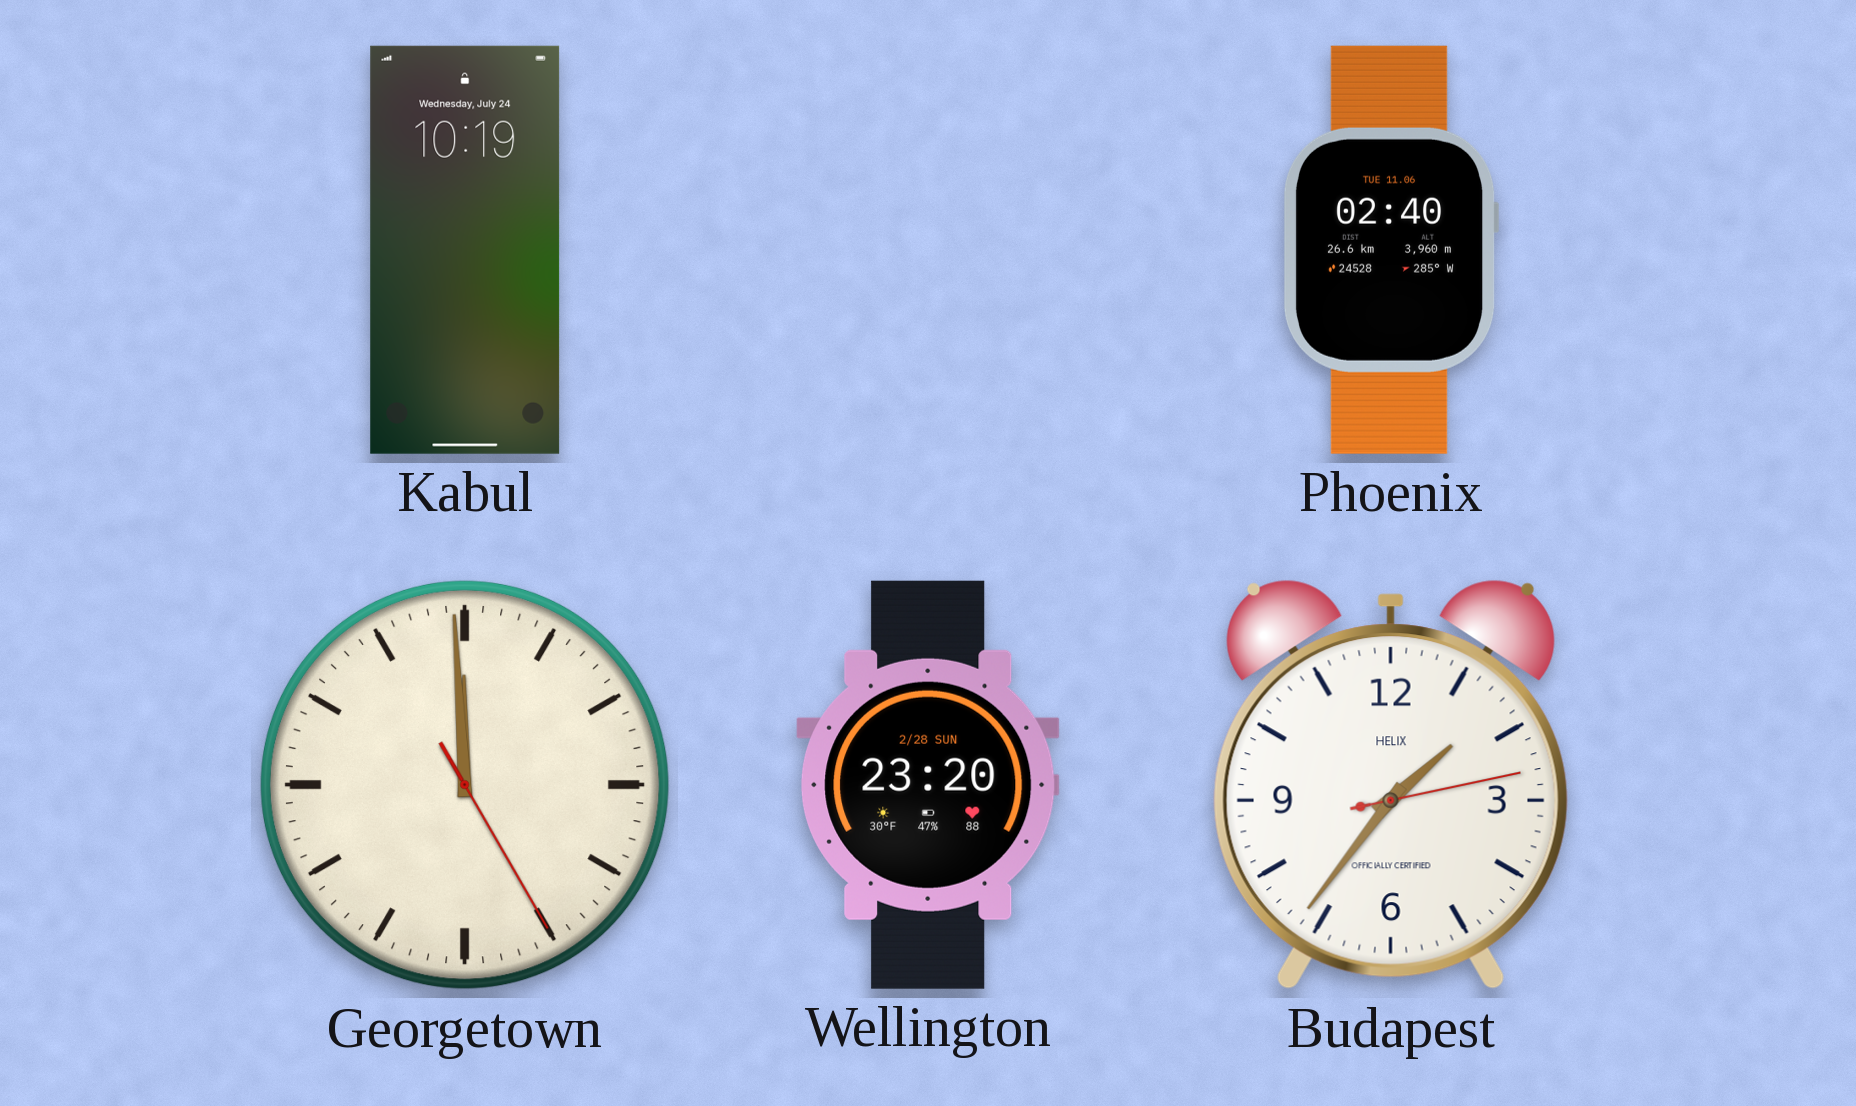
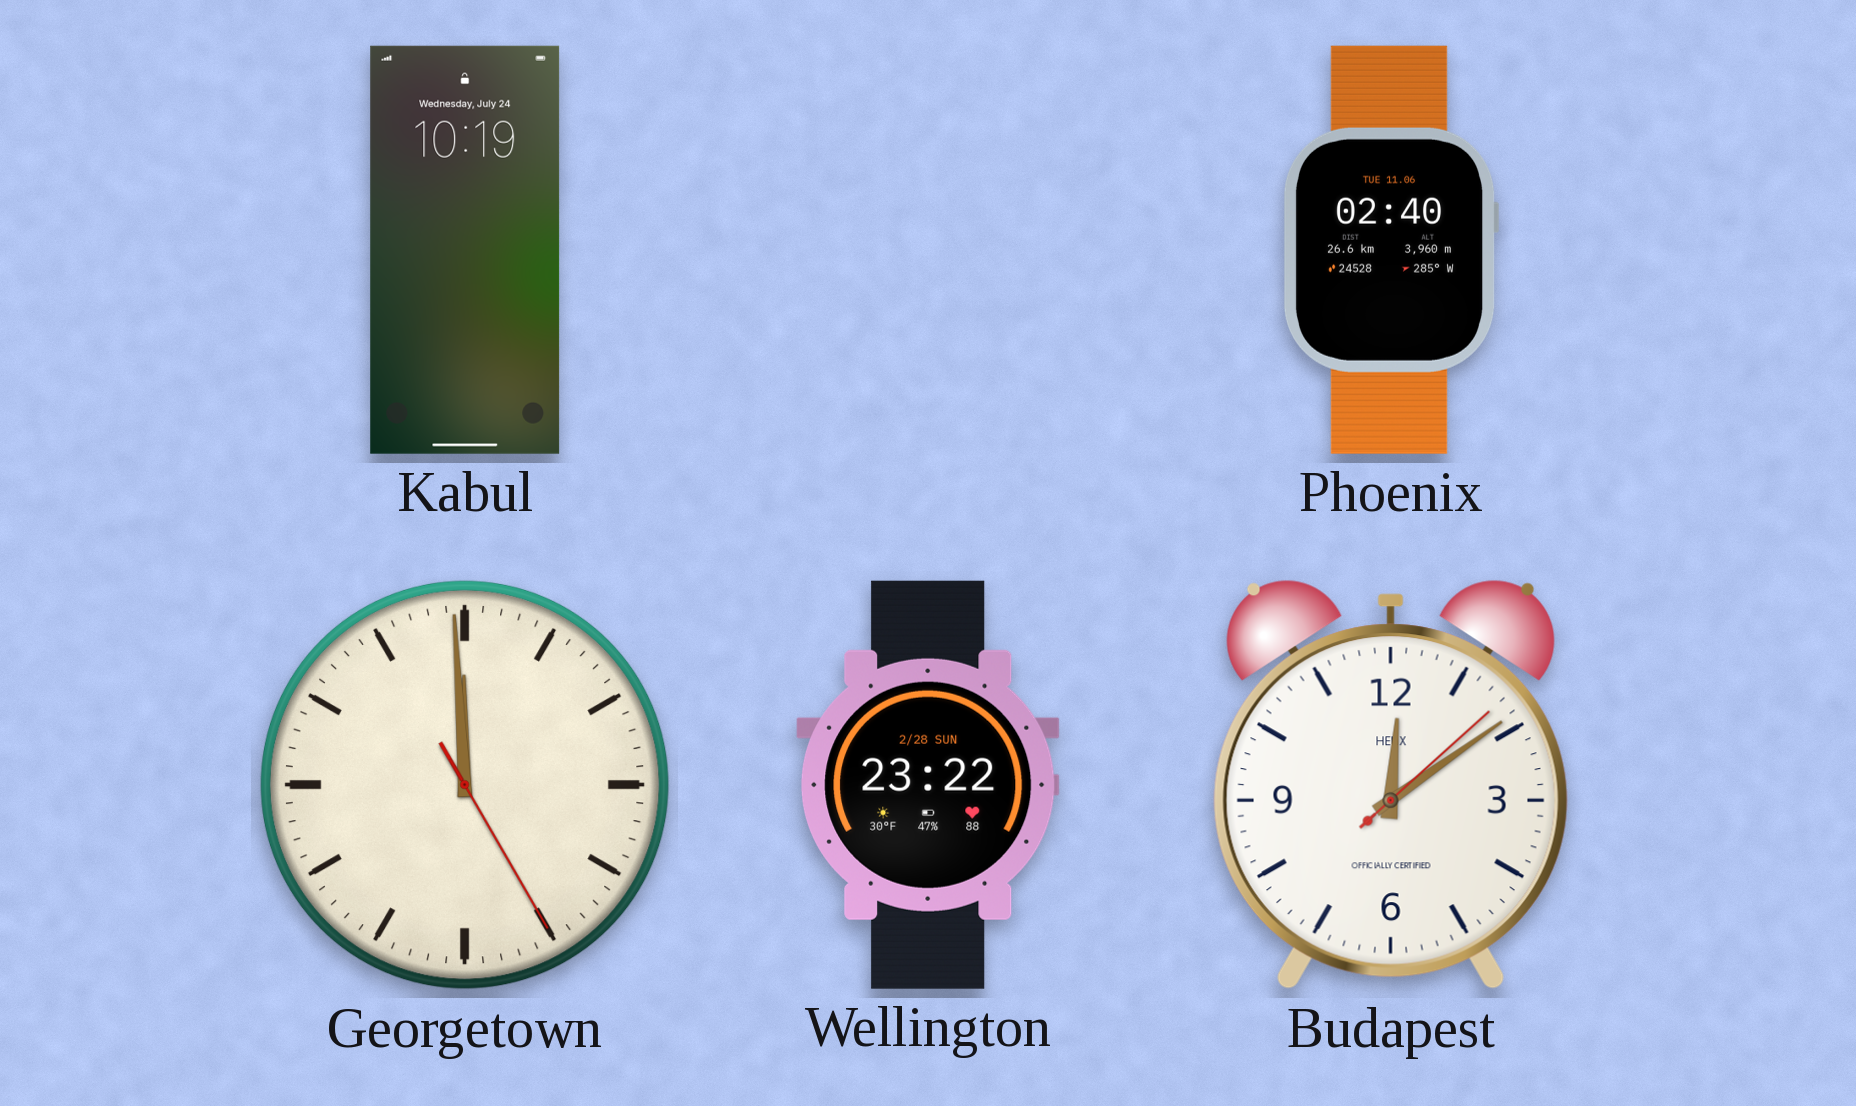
Wellington: 23:20 -> 23:22 (928, 785)
Budapest: 1:36 -> 12:09 (1391, 785)
